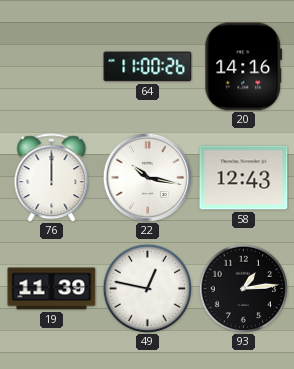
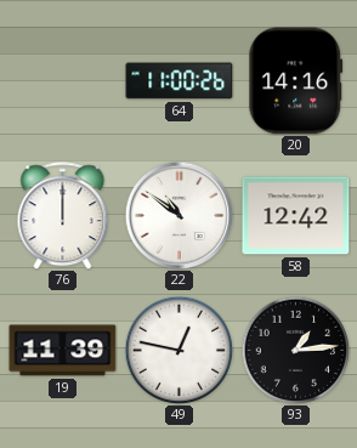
22: 10:17 -> 10:51 (178, 215)
58: 12:43 -> 12:42 (296, 216)
